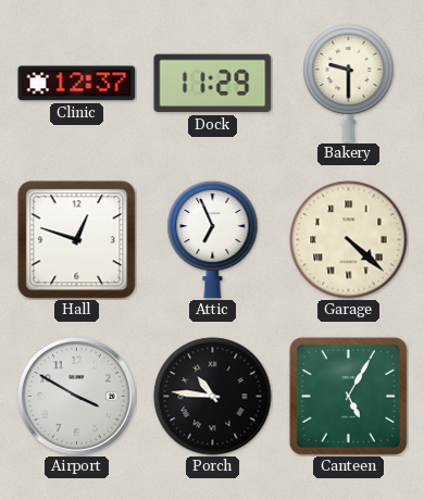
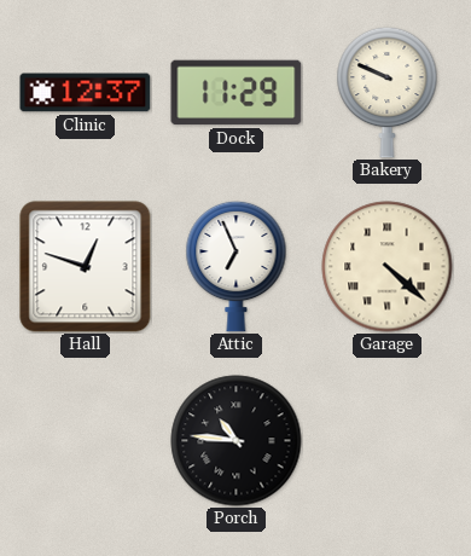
Bakery: 9:30 -> 9:49 (388, 92)
Airport: 3:50 -> none (76, 396)
Canteen: 5:05 -> none (348, 396)
